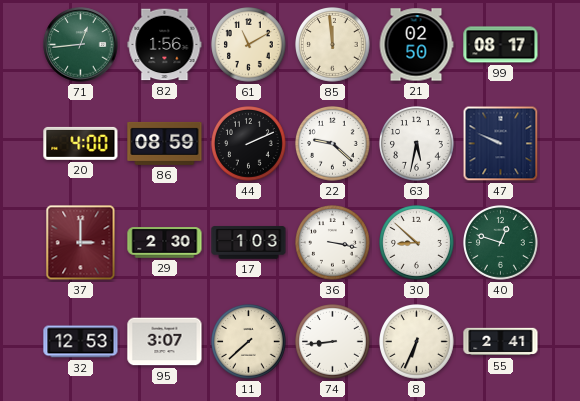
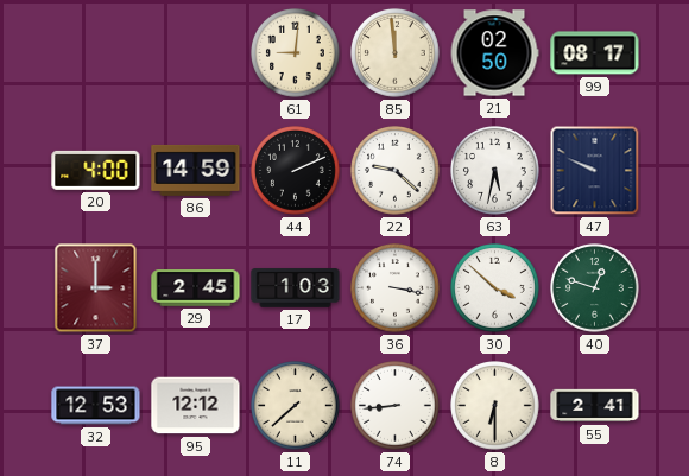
71: 12:44 -> none (81, 45)
82: 1:56 -> none (165, 45)
61: 11:10 -> 9:01 (296, 53)
86: 08:59 -> 14:59 (196, 170)
29: 2:30 -> 2:45 (196, 288)
30: 8:52 -> 3:52 (495, 288)
95: 3:07 -> 12:12 (196, 406)
8: 6:34 -> 6:30 (495, 406)
